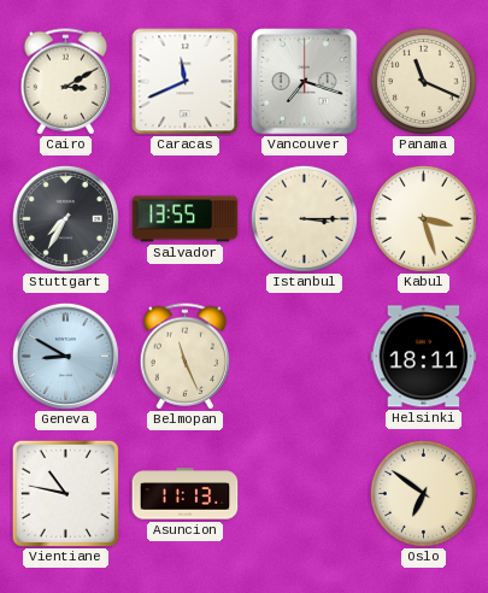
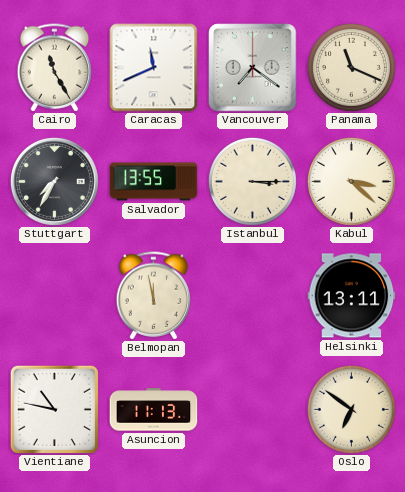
Cairo: 3:10 -> 11:25 (55, 68)
Vancouver: 7:18 -> 7:21 (253, 68)
Kabul: 3:27 -> 3:22 (351, 181)
Geneva: 8:50 -> none (65, 356)
Belmopan: 11:26 -> 11:58 (154, 296)
Helsinki: 18:11 -> 13:11 (352, 296)
